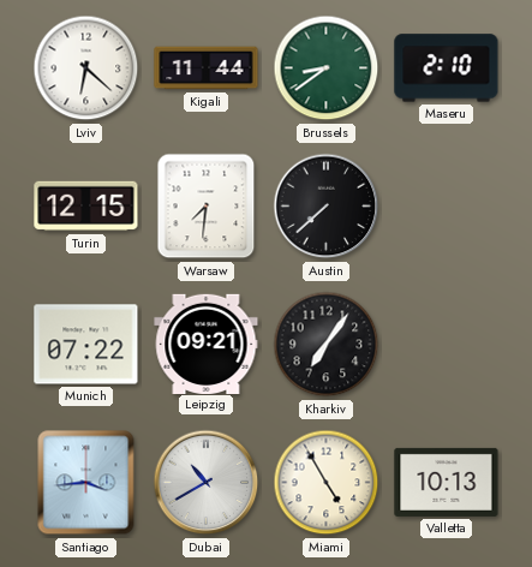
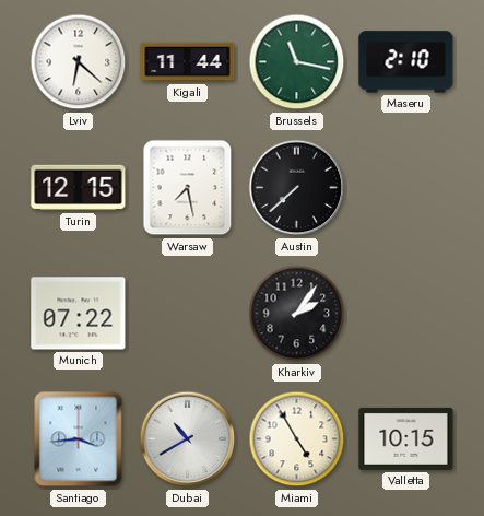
Brussels: 8:39 -> 11:17 (297, 62)
Warsaw: 7:31 -> 7:28 (188, 188)
Leipzig: 09:21 -> none (207, 344)
Kharkiv: 7:06 -> 2:06 (297, 314)
Valletta: 10:13 -> 10:15 (406, 438)
